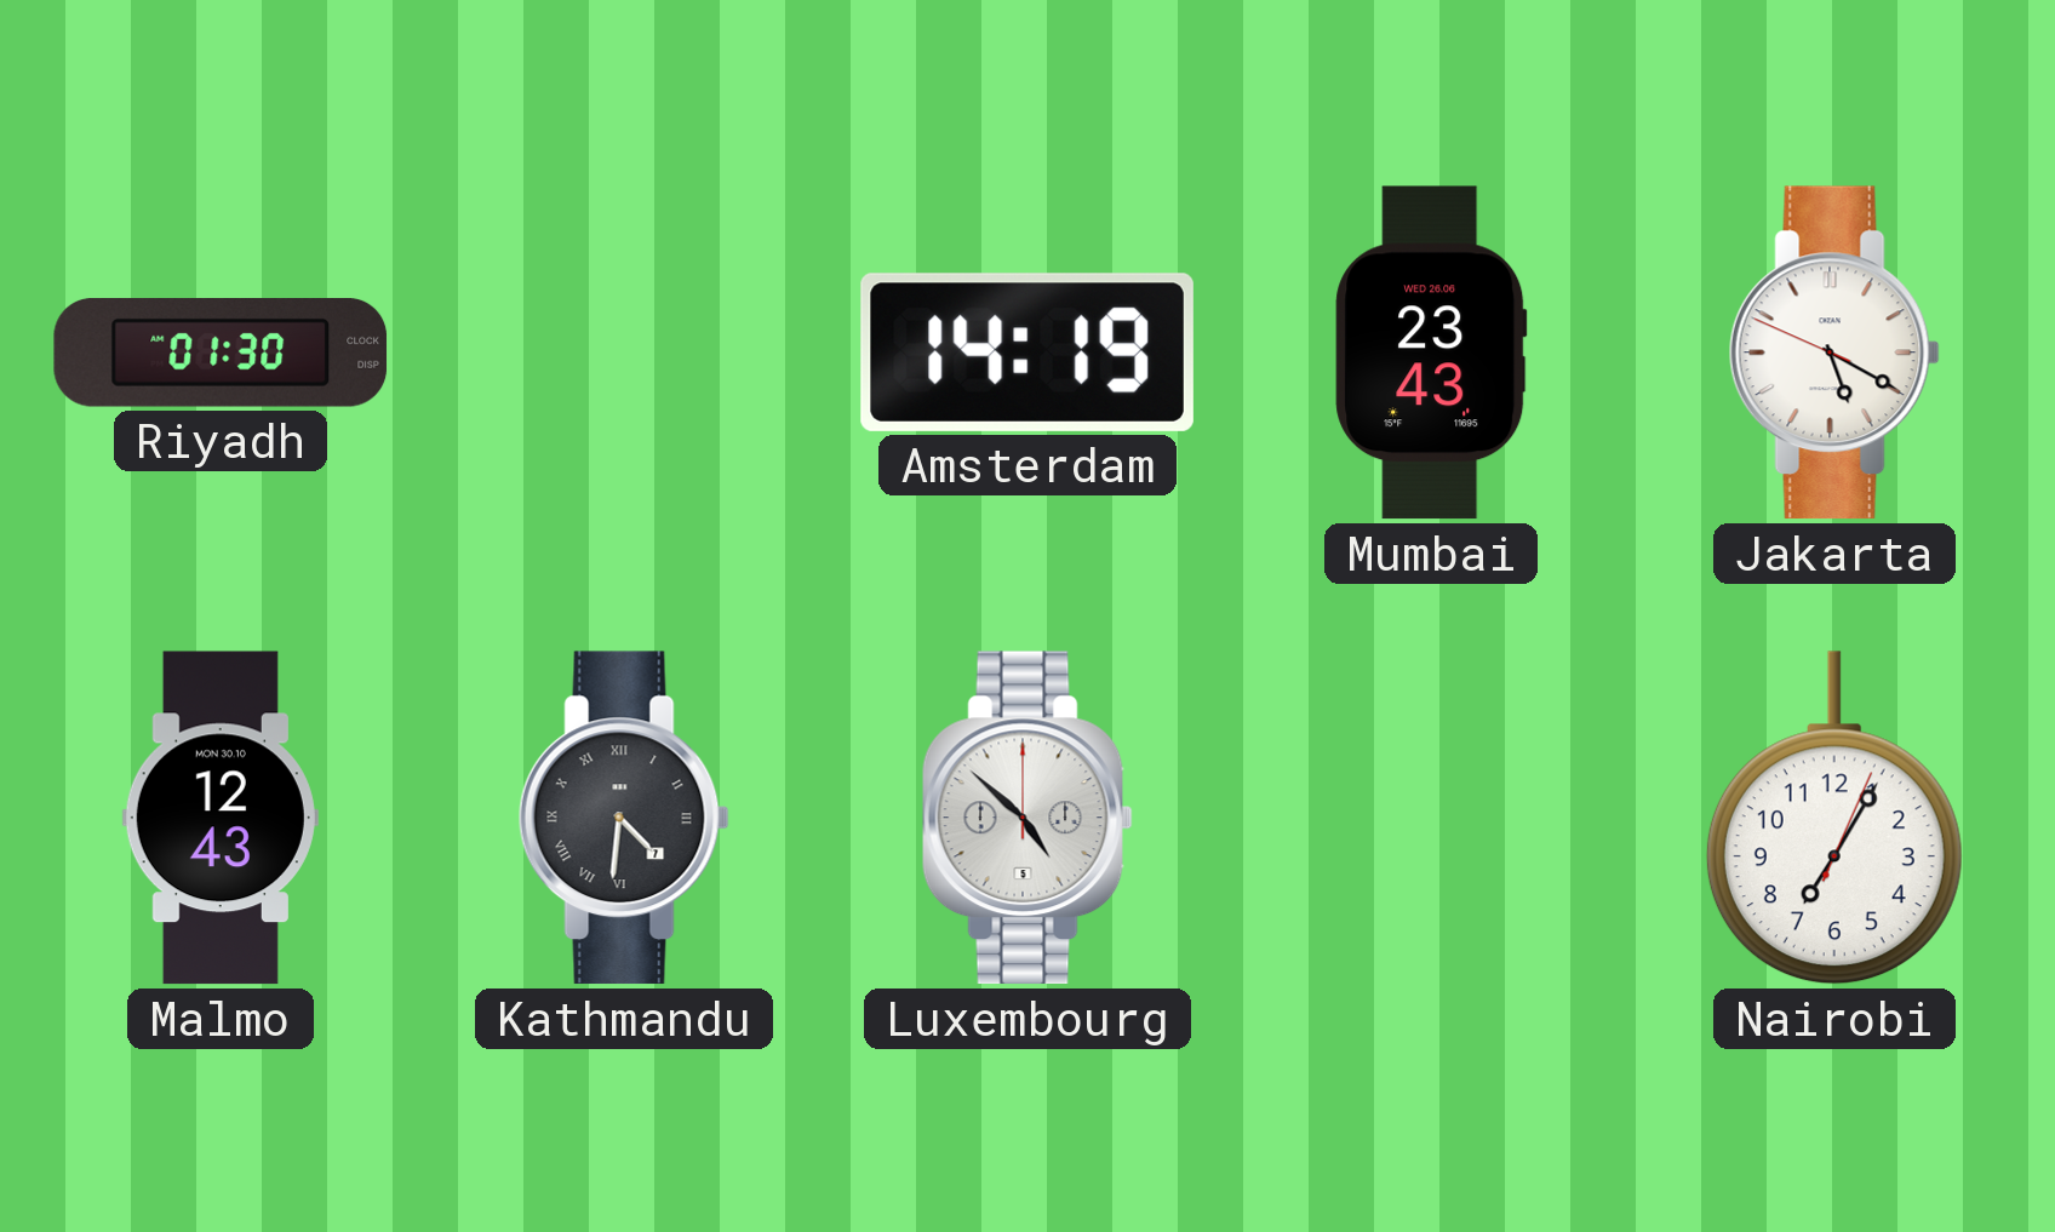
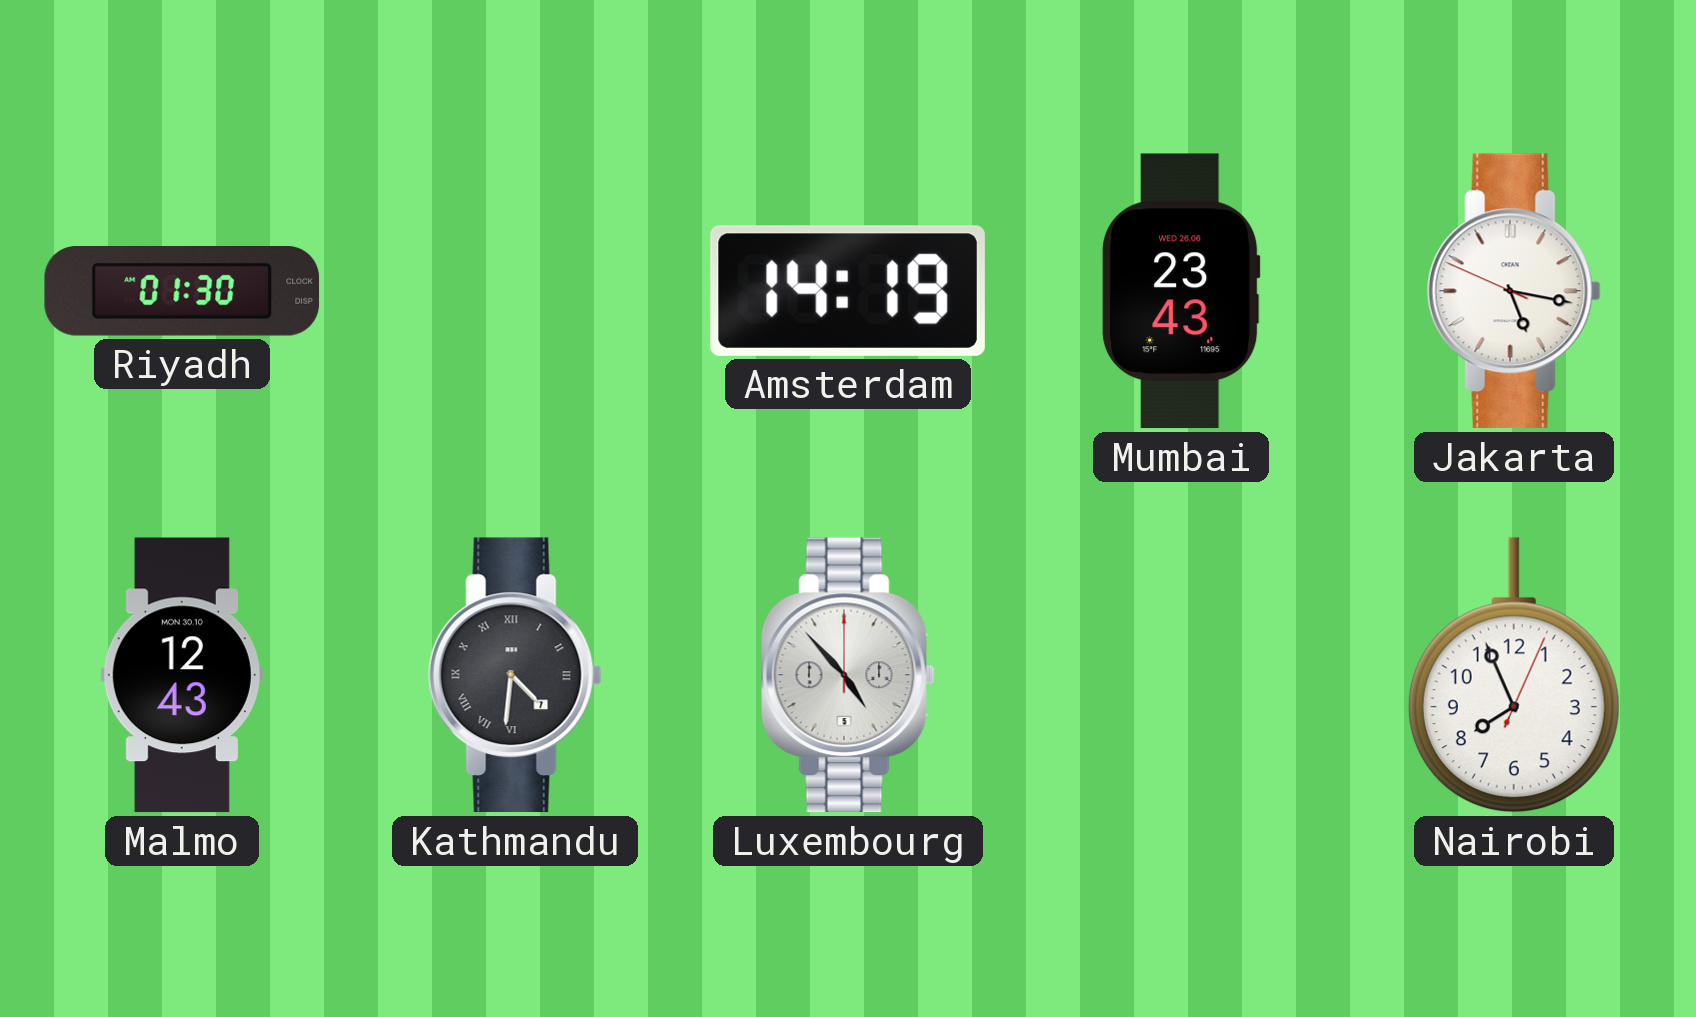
Jakarta: 5:19 -> 5:16 (1514, 291)
Luxembourg: 4:52 -> 4:53 (848, 675)
Nairobi: 7:05 -> 7:56 (1514, 675)
